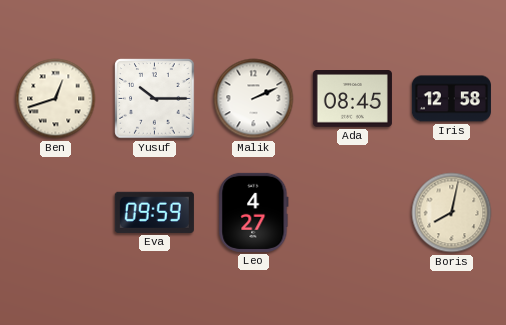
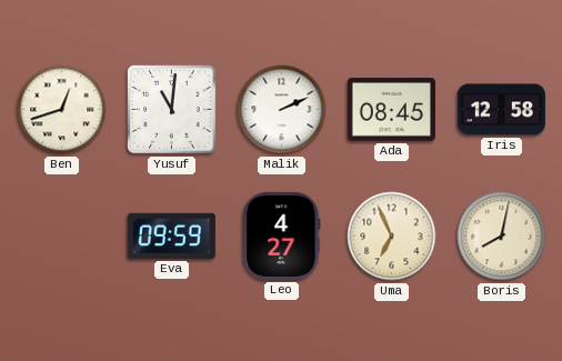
Yusuf: 10:15 -> 11:01 (172, 110)
Uma: none -> 6:56 (392, 237)
